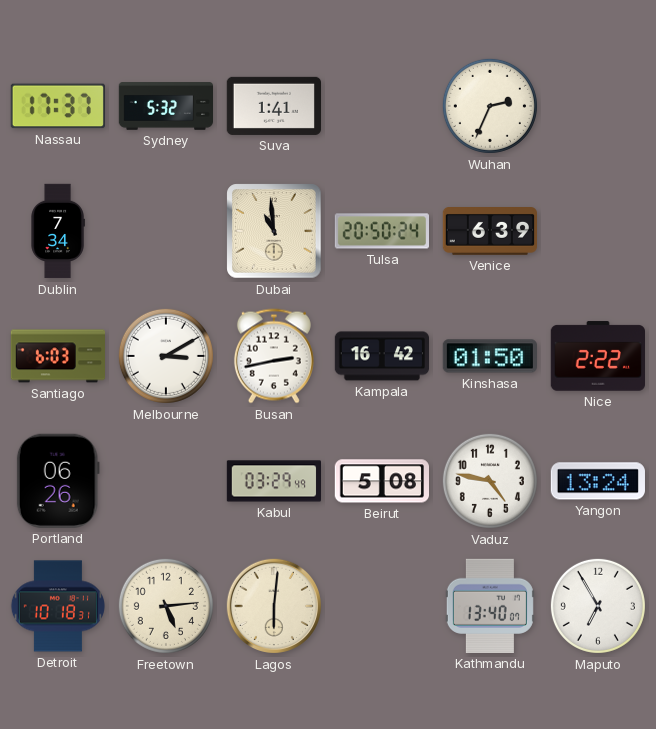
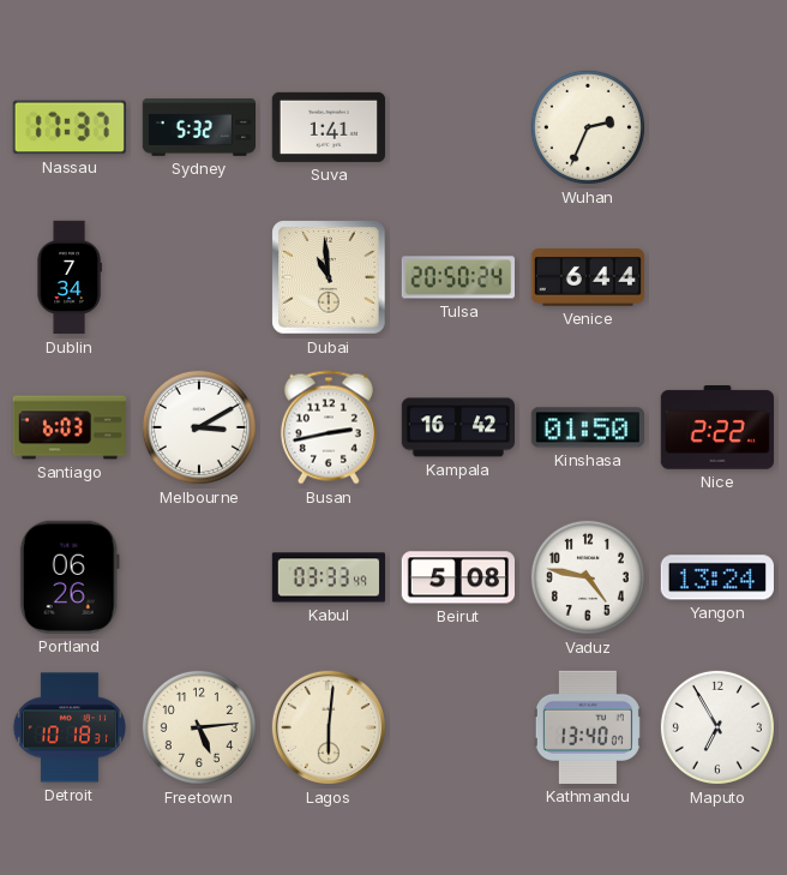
Venice: 6:39 -> 6:44 (587, 278)
Kabul: 03:29 -> 03:33 (328, 577)
